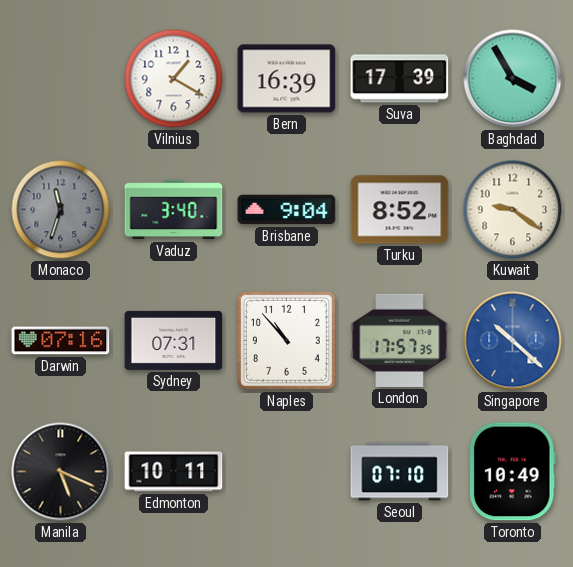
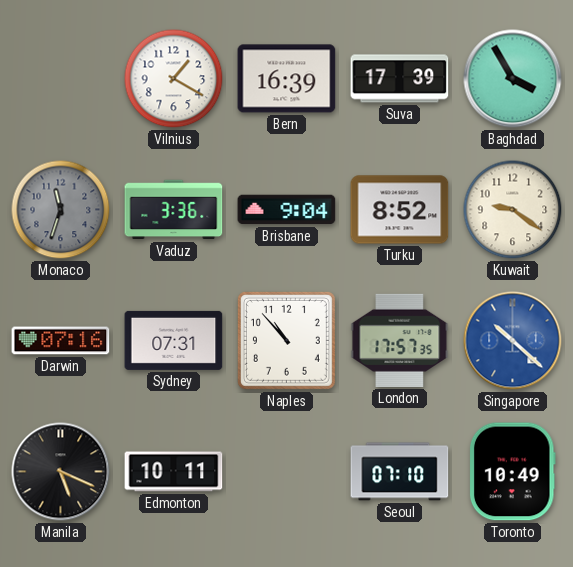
Vaduz: 3:40 -> 3:36 (174, 210)
